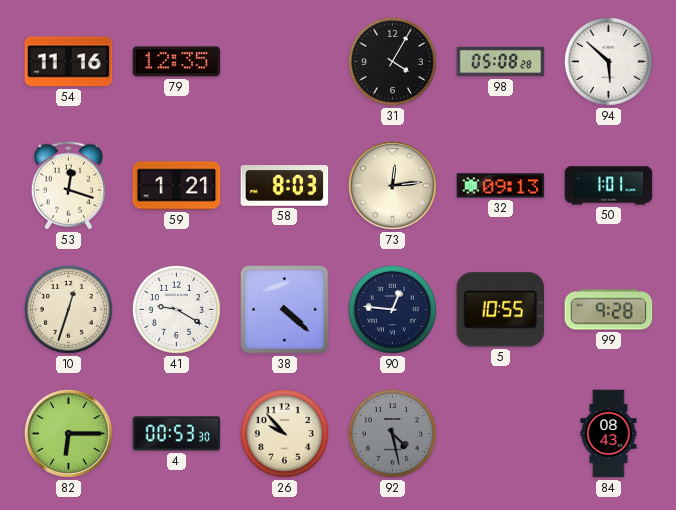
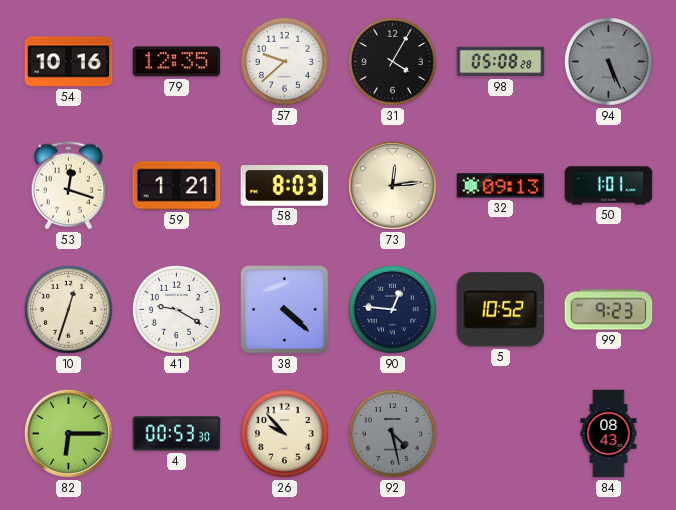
54: 11:16 -> 10:16 (69, 62)
57: none -> 9:38 (284, 61)
94: 5:52 -> 5:26 (608, 61)
94 dial: white -> grey (608, 61)
5: 10:55 -> 10:52 (501, 310)
99: 9:28 -> 9:23 (609, 310)
